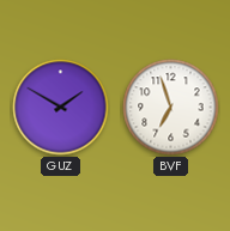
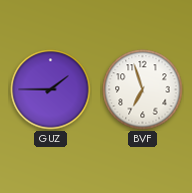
GUZ: 1:50 -> 1:45 (51, 90)
